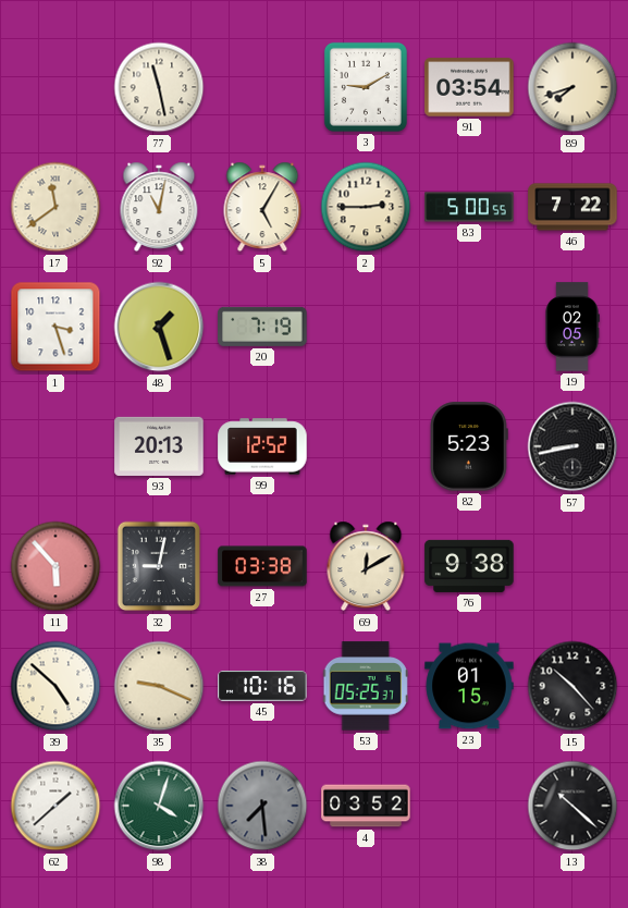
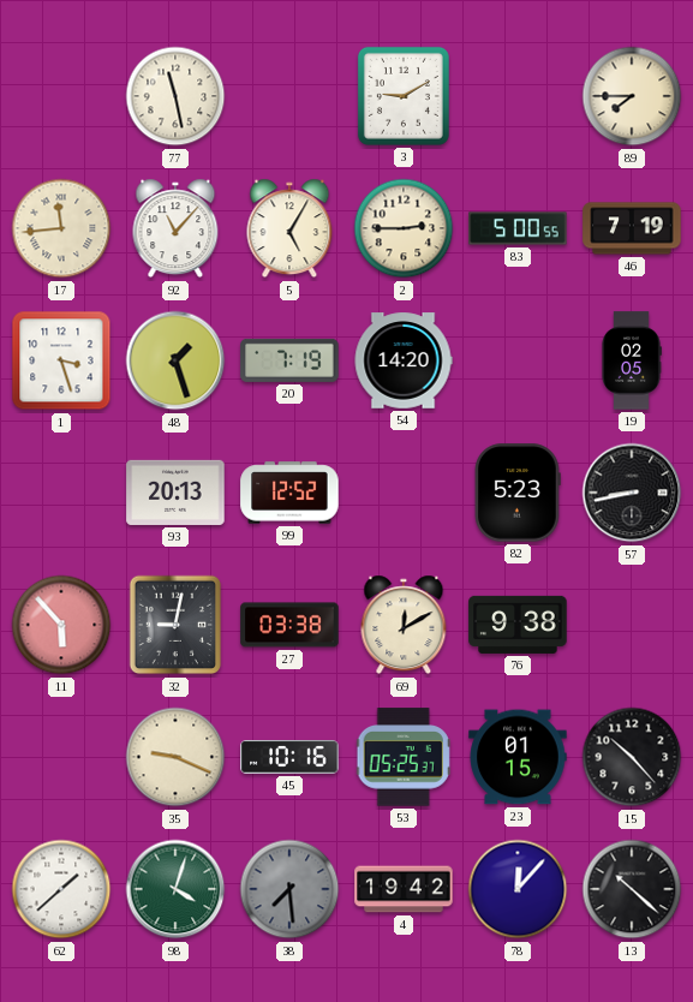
91: 03:54 -> none (469, 87)
89: 7:42 -> 7:45 (632, 96)
17: 11:39 -> 11:44 (61, 228)
92: 11:02 -> 11:07 (175, 228)
46: 7:22 -> 7:19 (632, 228)
54: none -> 14:20 (404, 360)
39: 4:52 -> none (56, 686)
4: 03:52 -> 19:42 (404, 889)
78: none -> 12:07 (518, 889)
